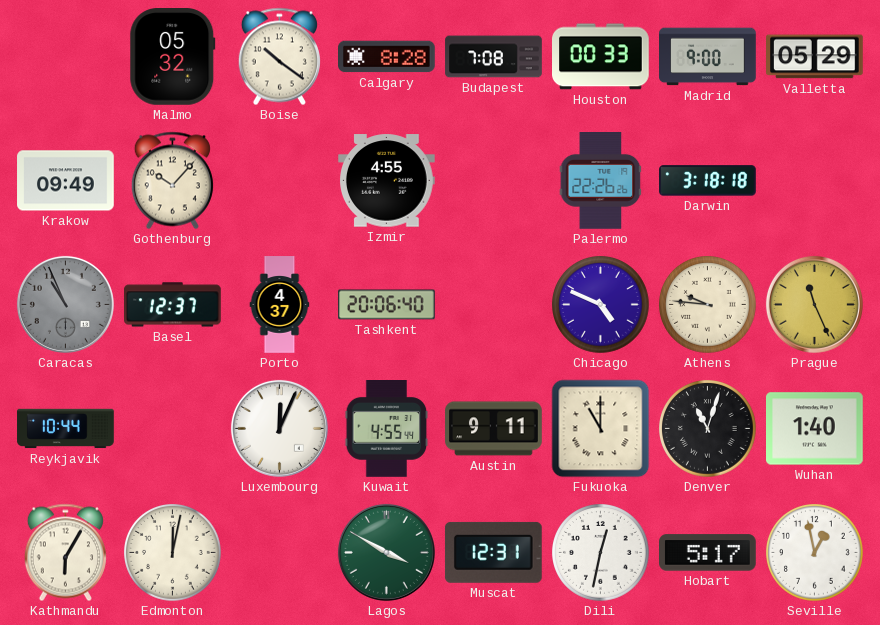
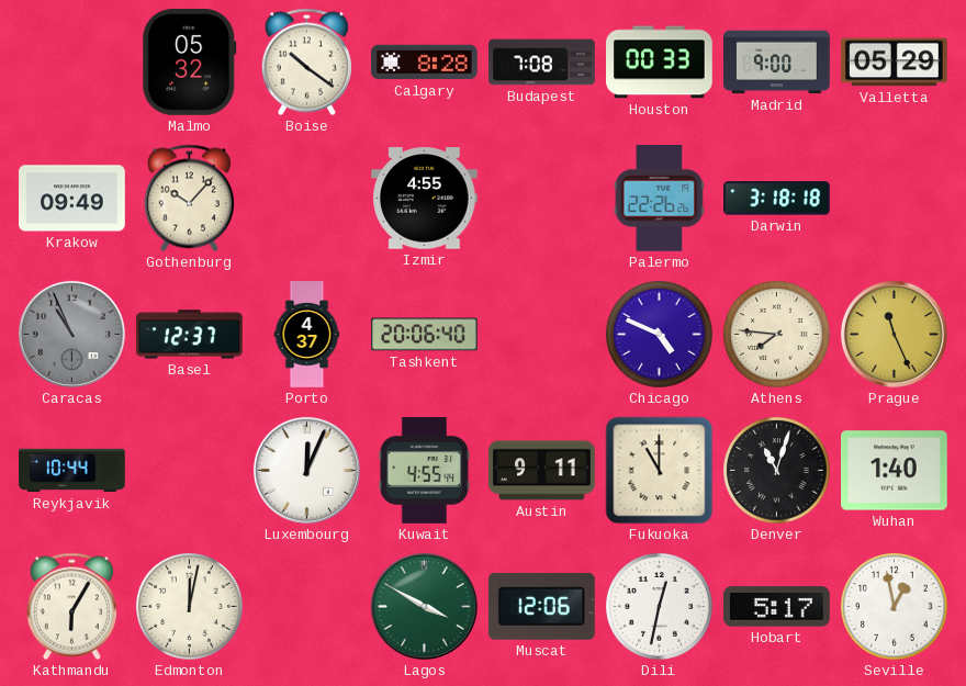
Athens: 9:46 -> 7:46 (777, 335)
Muscat: 12:31 -> 12:06 (541, 606)
